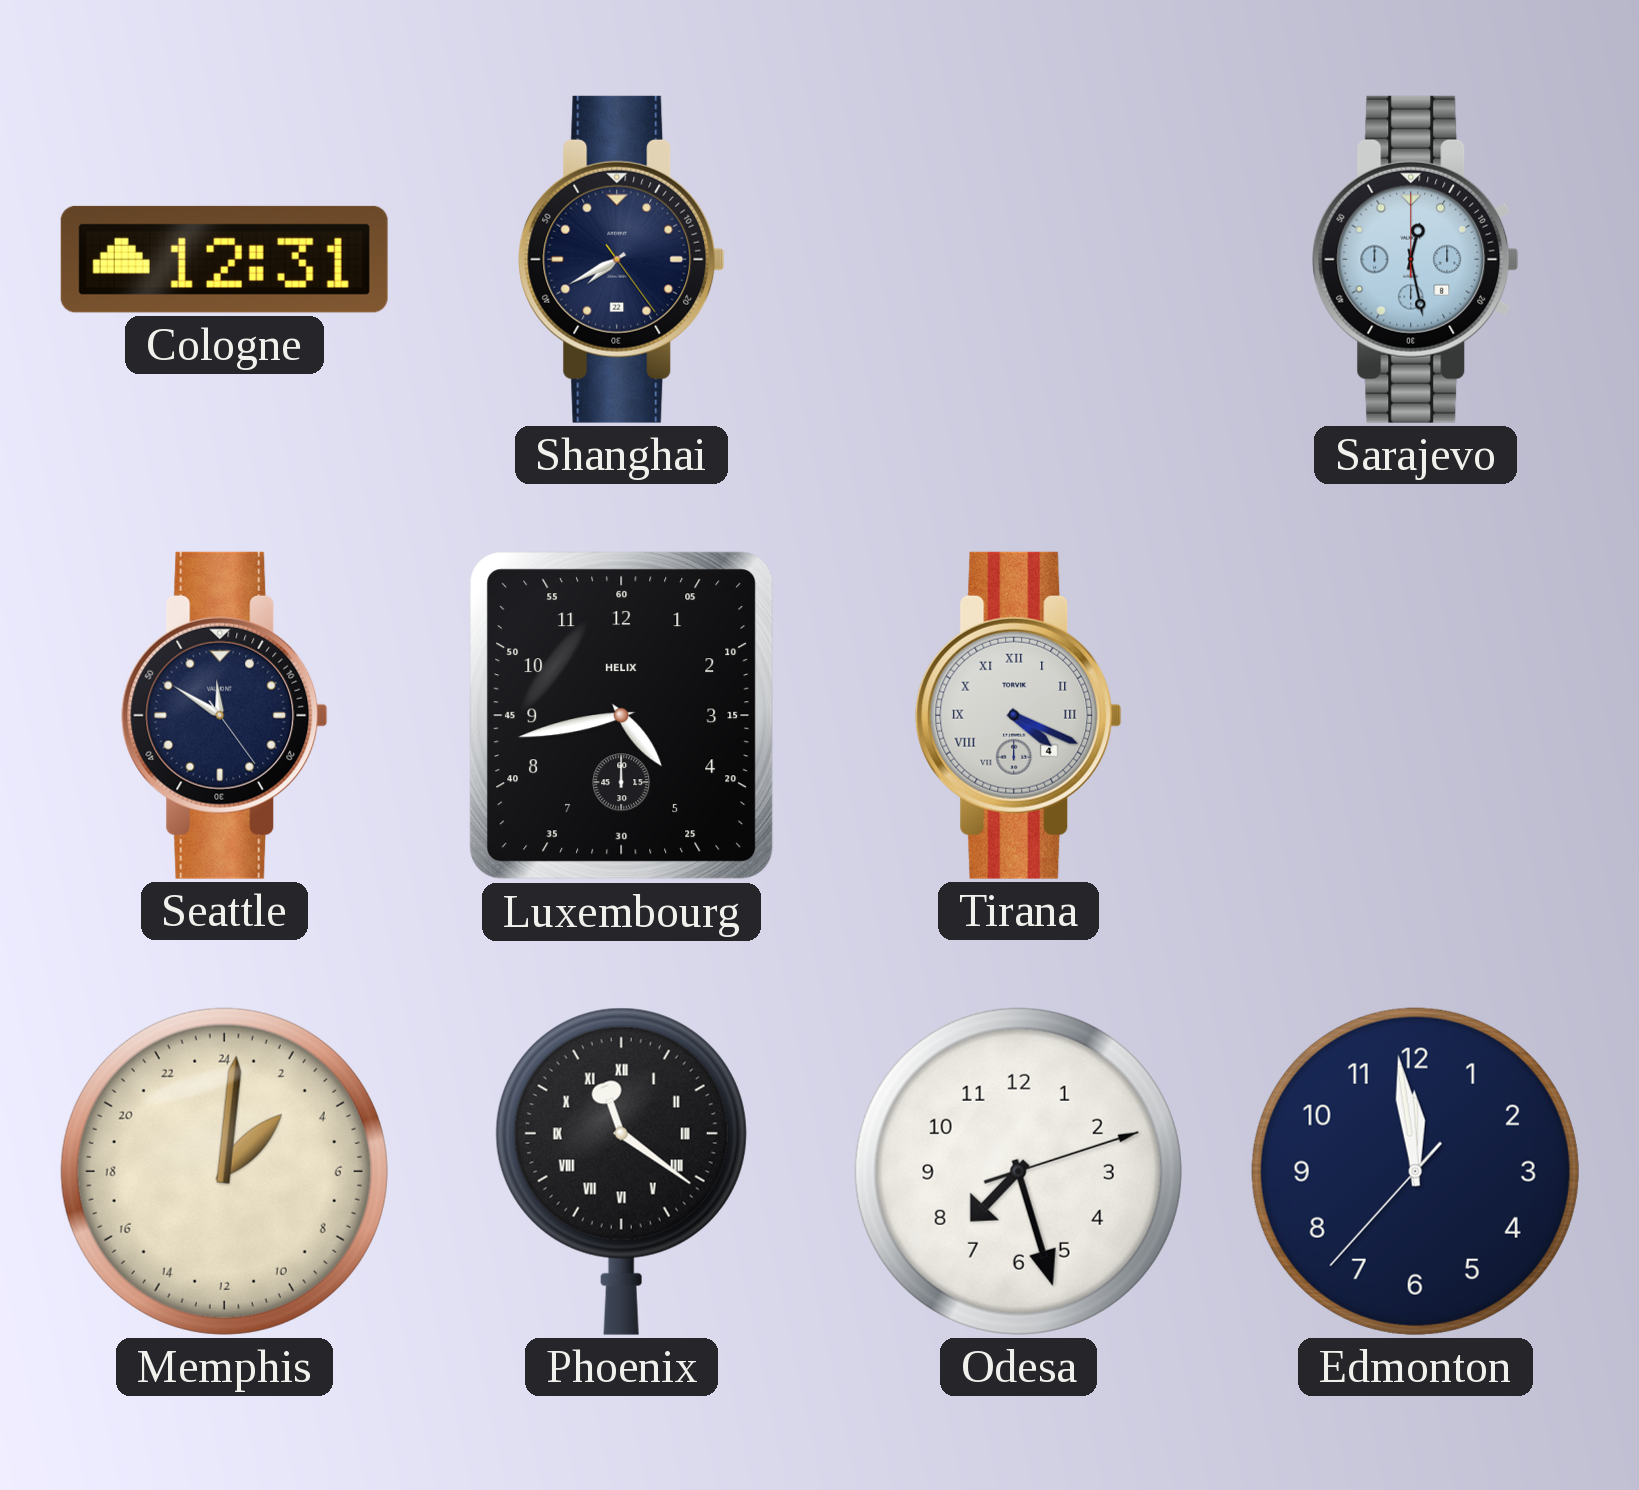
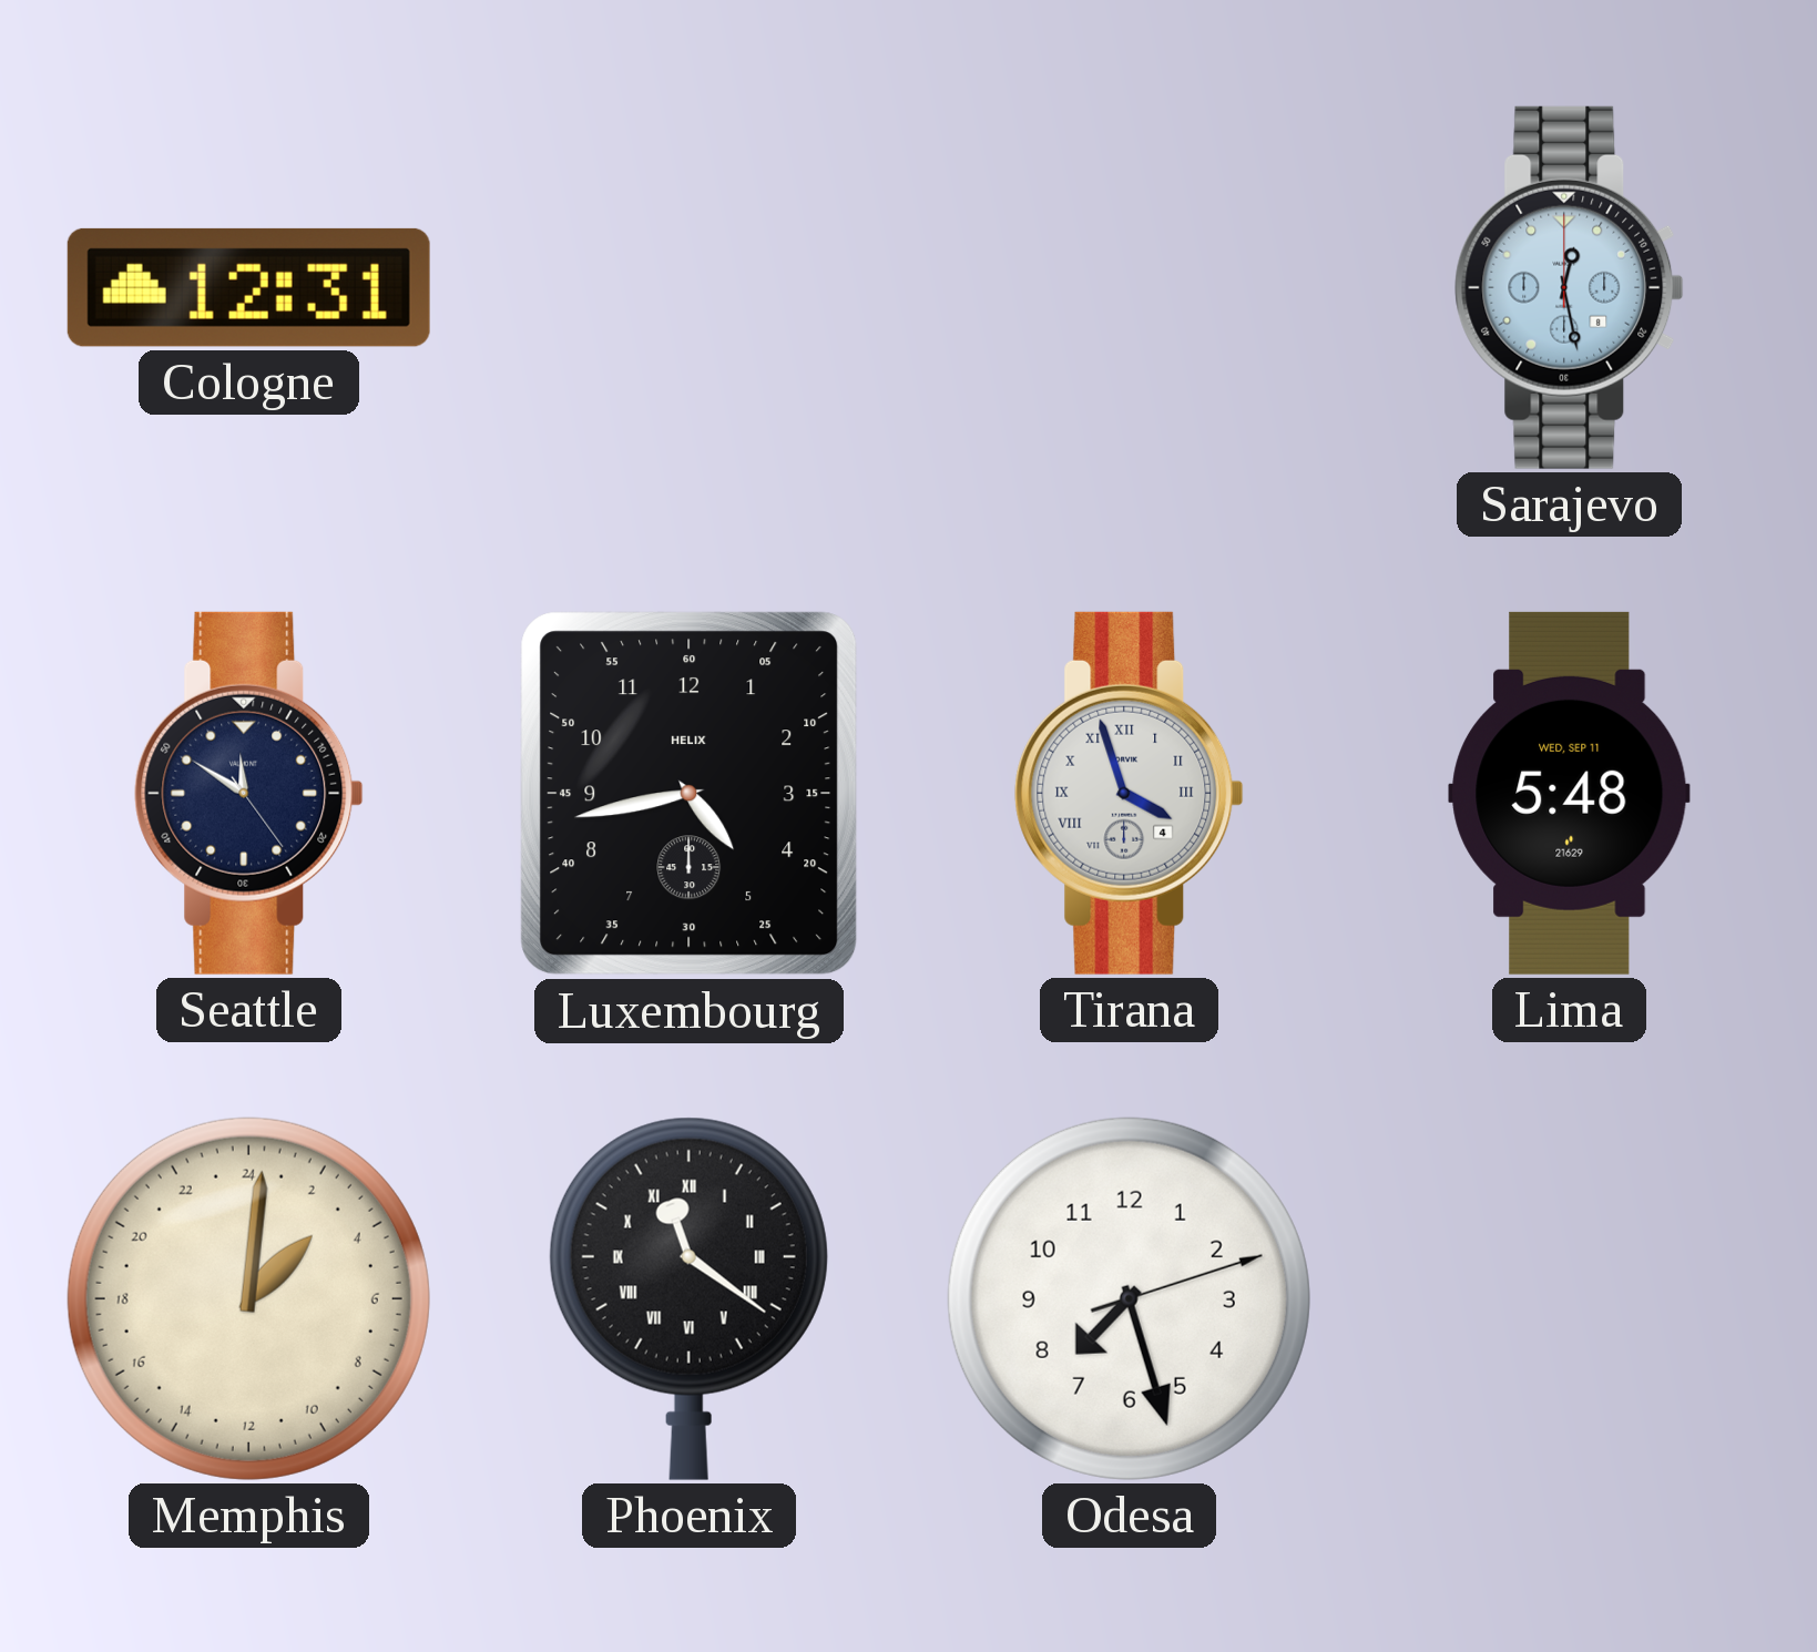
Shanghai: 7:40 -> none (622, 259)
Tirana: 4:19 -> 3:57 (1130, 793)
Lima: none -> 5:48 (1570, 793)
Edmonton: 11:58 -> none (1415, 1171)
